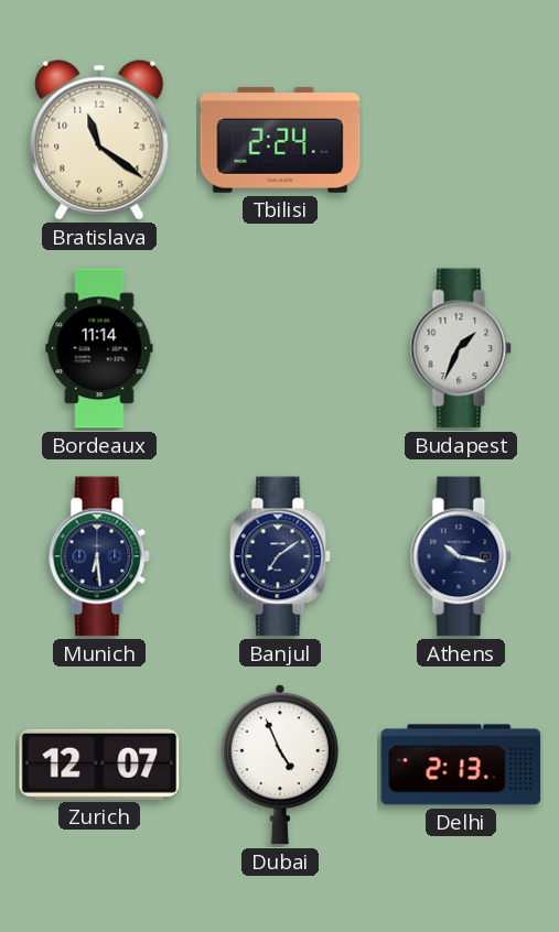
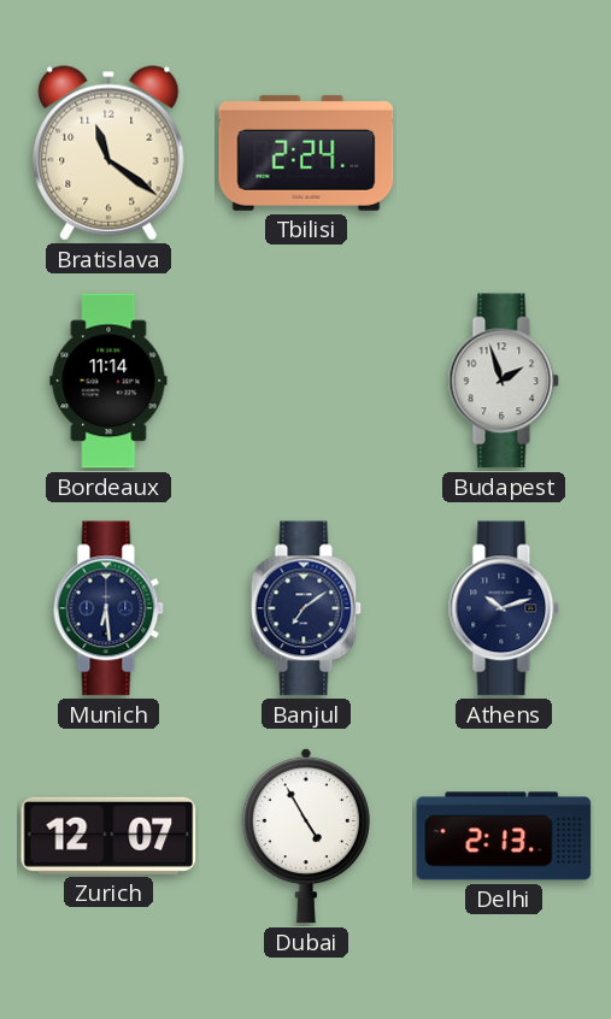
Budapest: 1:34 -> 1:57 (504, 381)
Athens: 10:17 -> 10:12 (504, 608)
Dubai: 4:56 -> 4:55 (306, 836)
